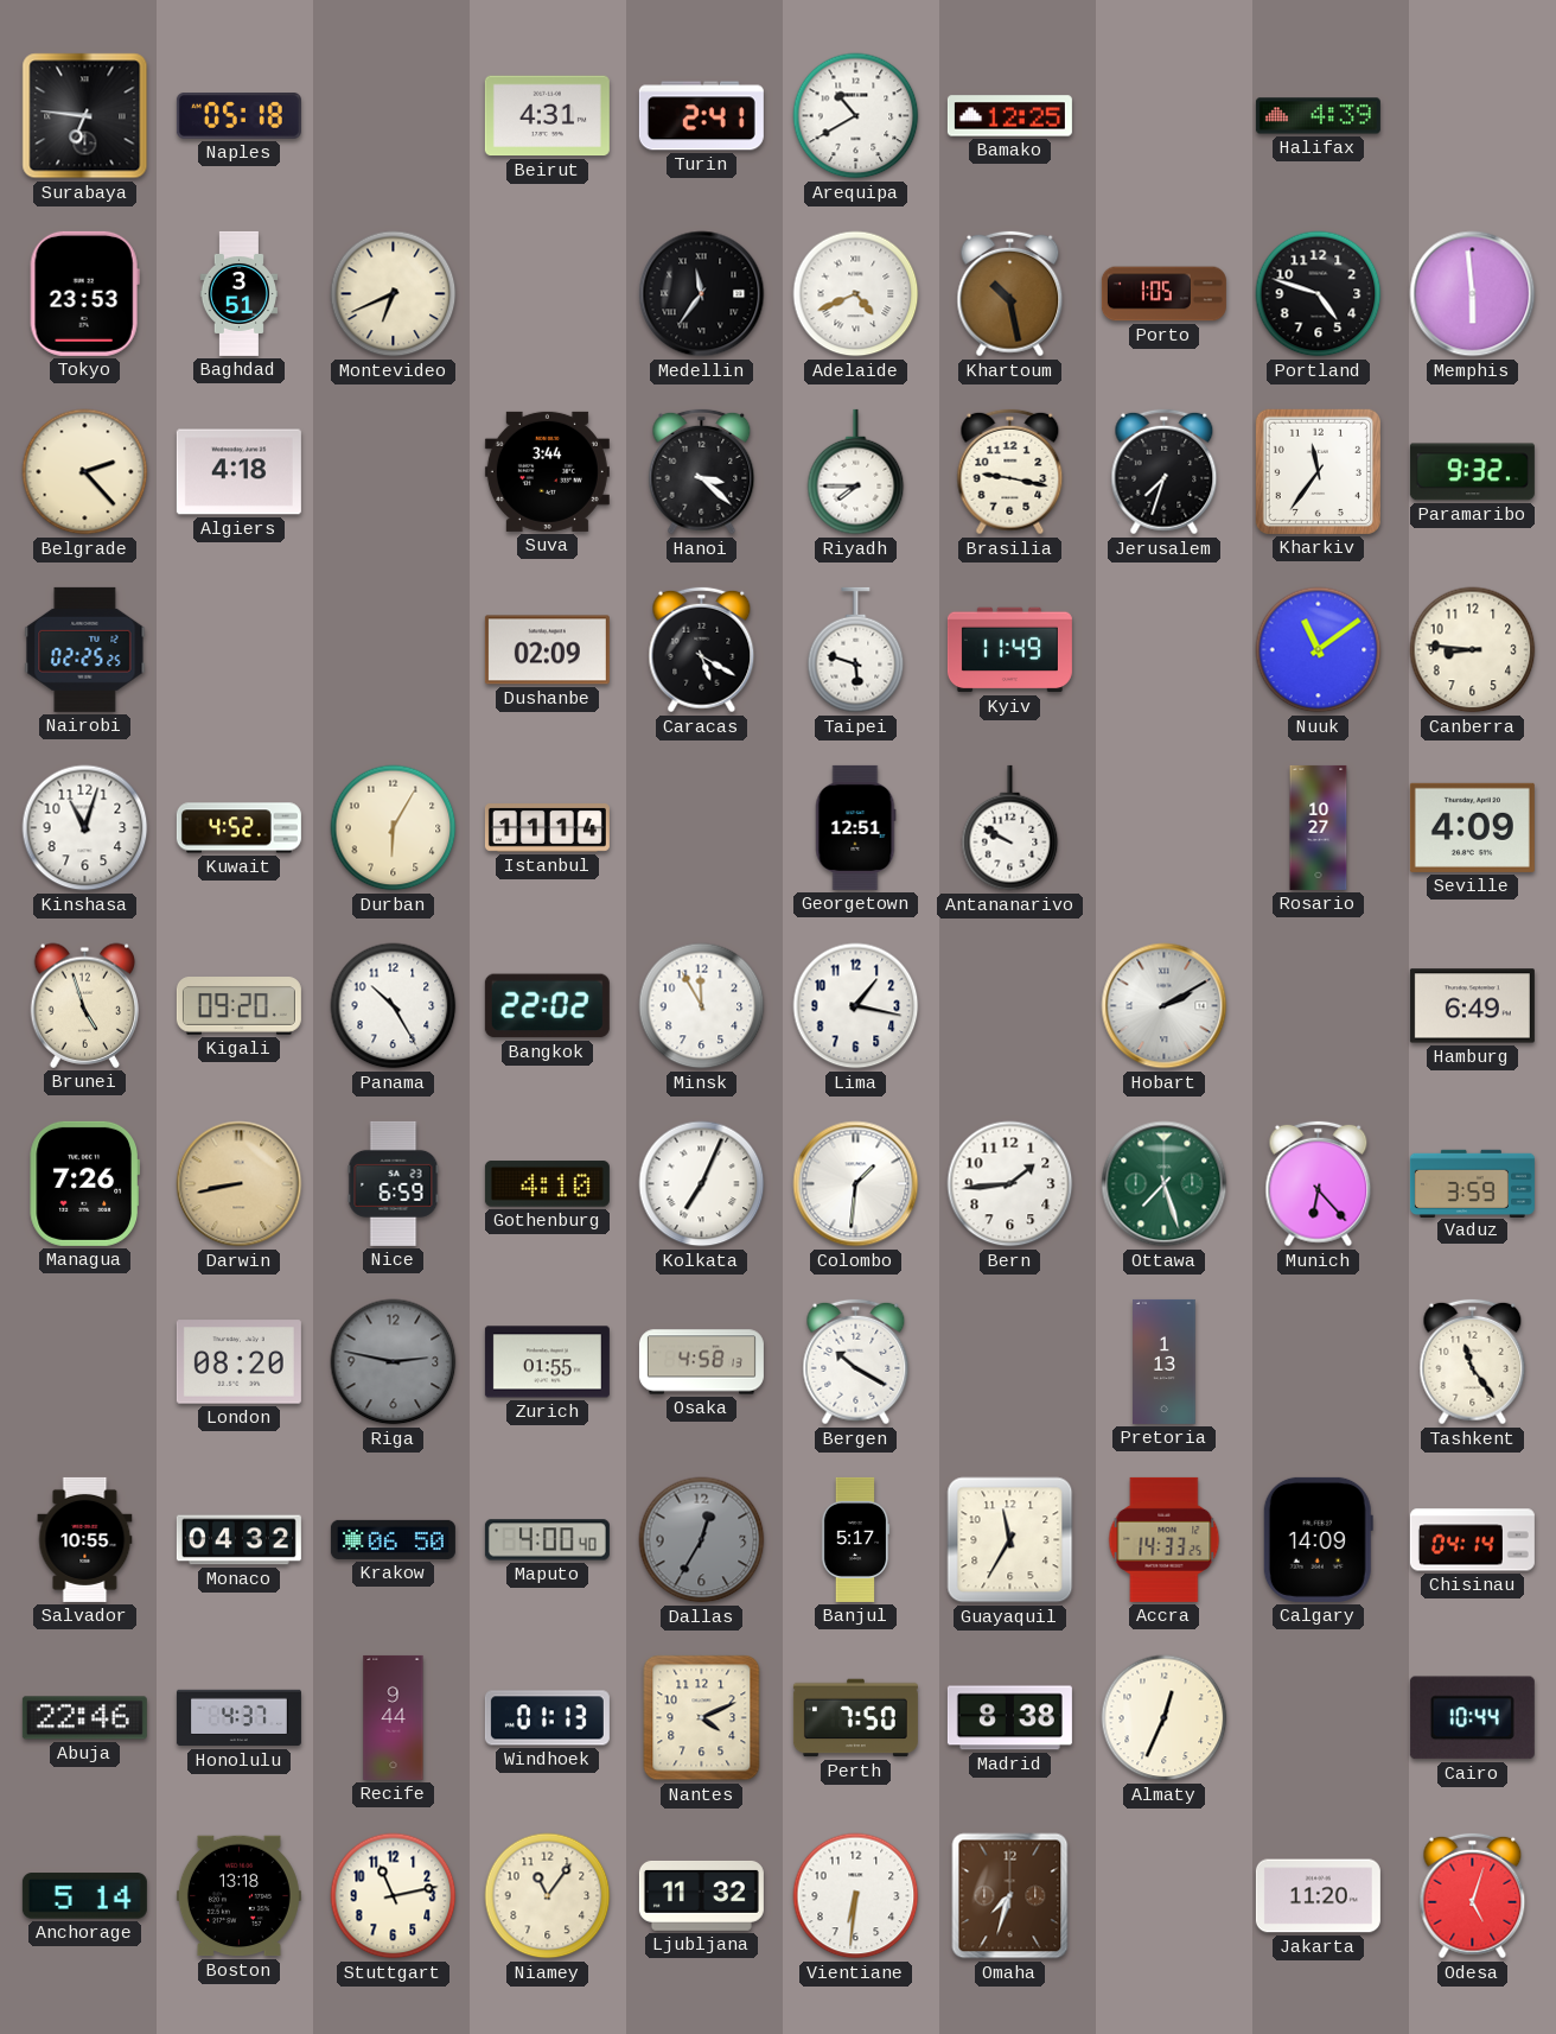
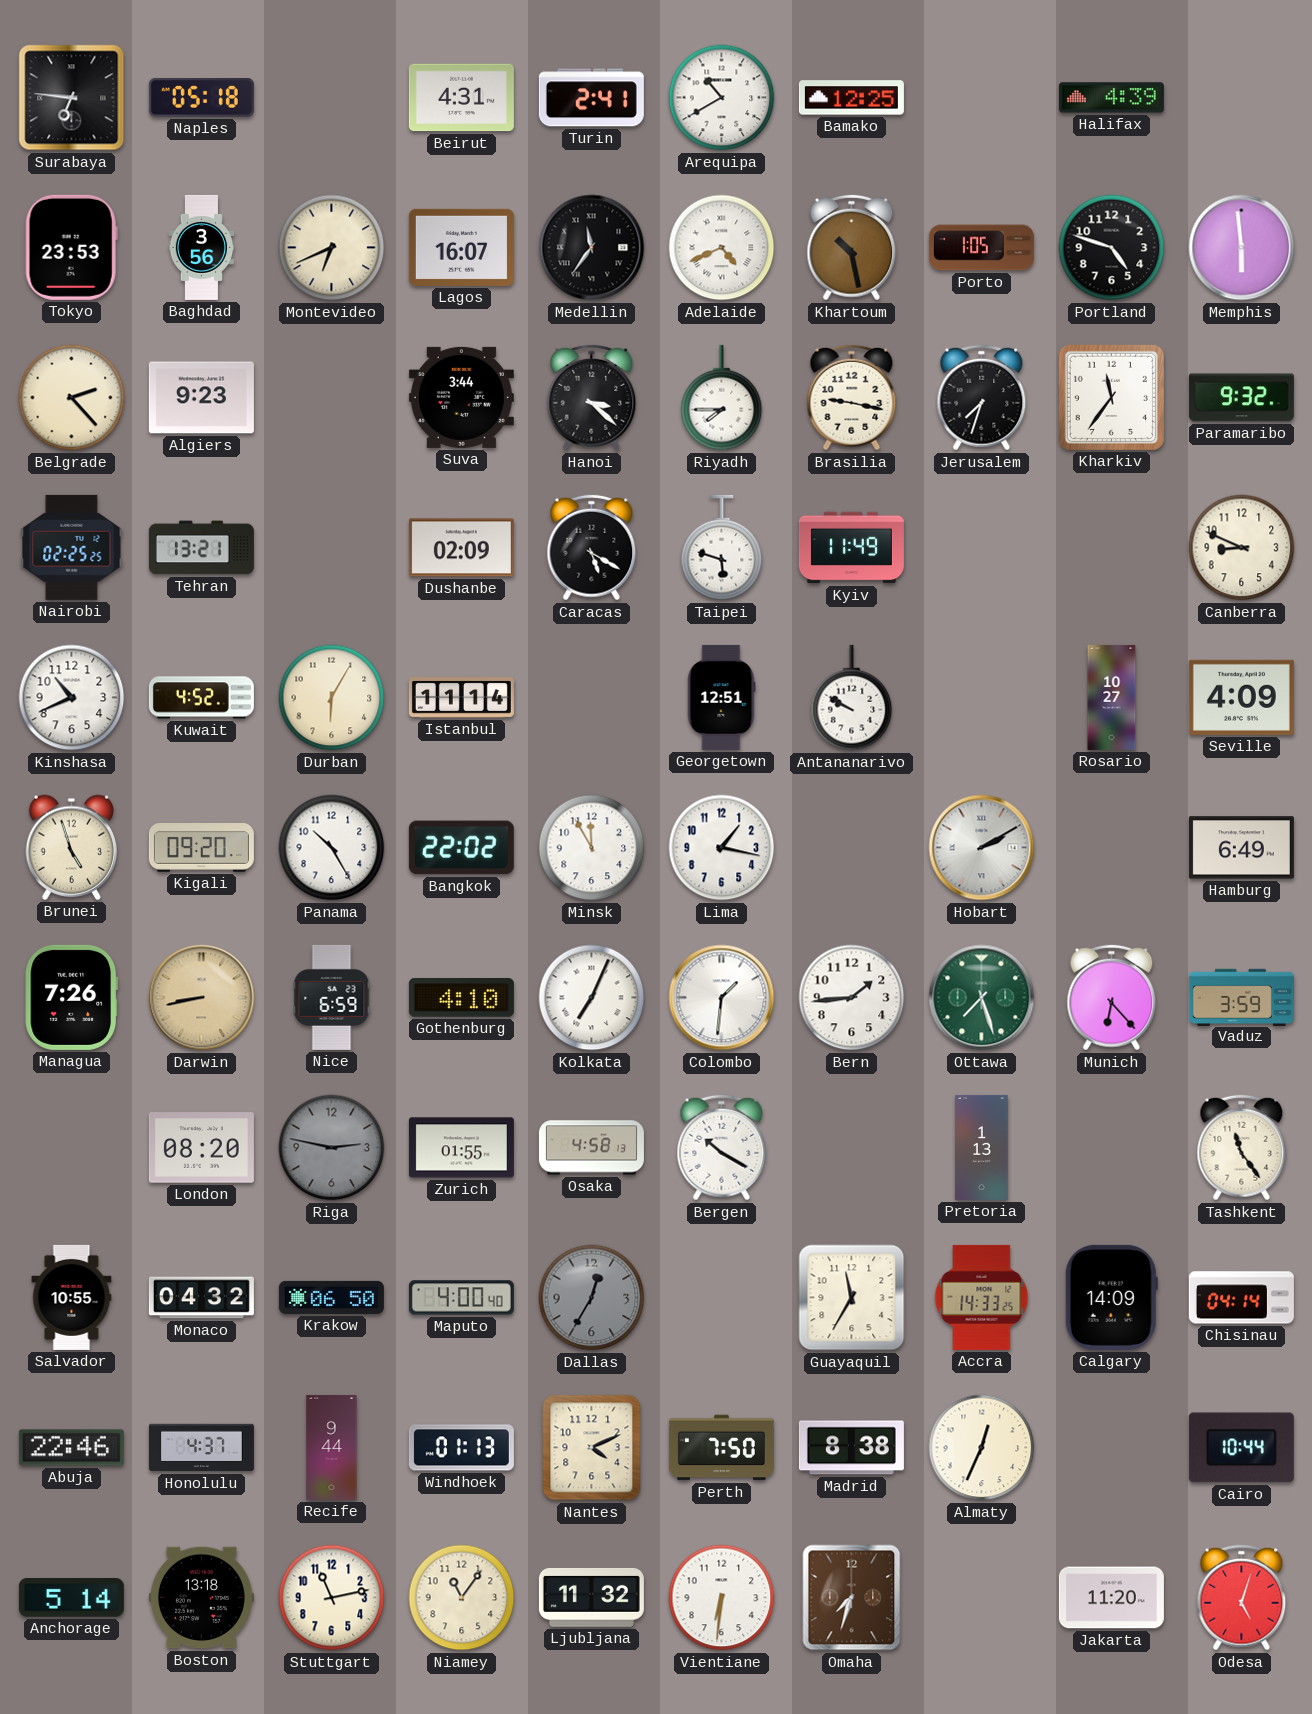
Baghdad: 3:51 -> 3:56 (201, 247)
Lagos: none -> 16:07 (461, 247)
Algiers: 4:18 -> 9:23 (201, 398)
Tehran: none -> 13:21 (201, 548)
Nuuk: 11:09 -> none (1319, 650)
Canberra: 8:46 -> 8:49 (1242, 548)
Kinshasa: 11:03 -> 10:41 (72, 698)
Banjul: 5:17 -> none (855, 1539)
